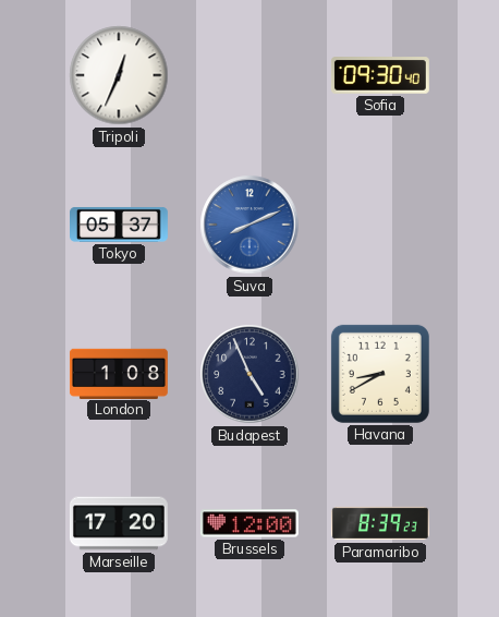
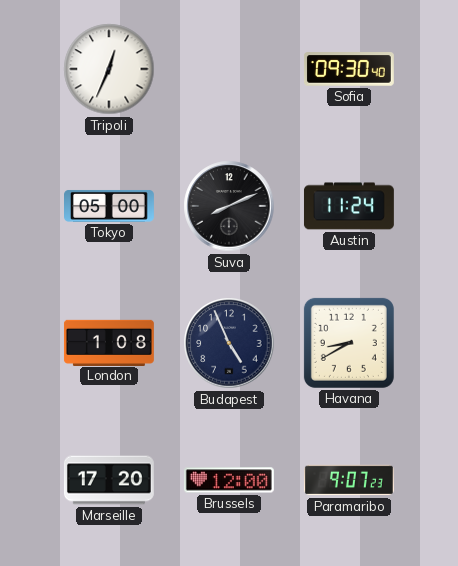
Tokyo: 05:37 -> 05:00 (110, 206)
Suva dial: blue -> black (229, 206)
Austin: none -> 11:24 (349, 206)
Paramaribo: 8:39 -> 9:07 (349, 480)
